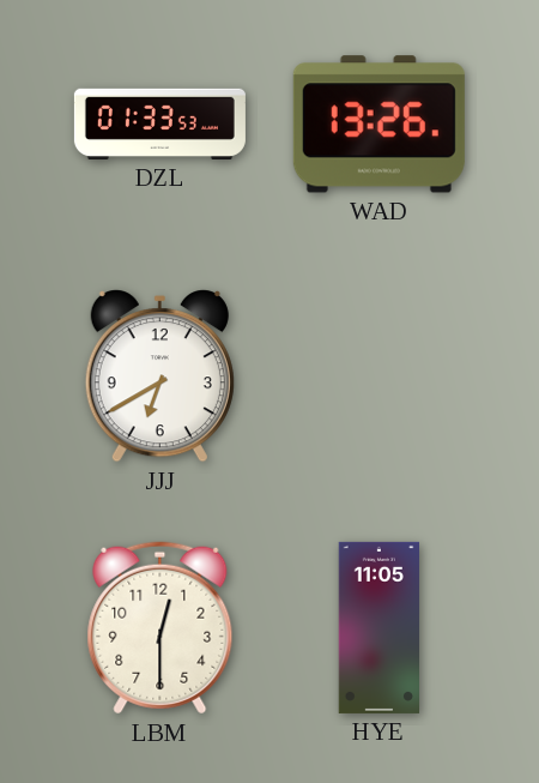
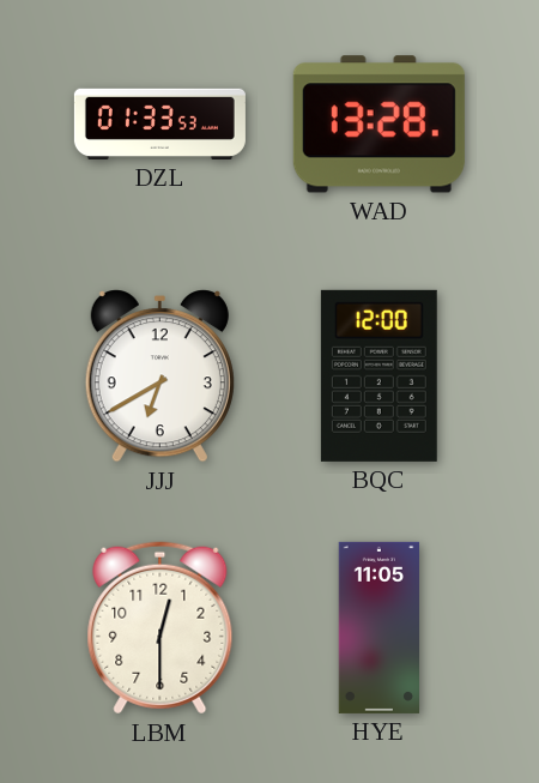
WAD: 13:26 -> 13:28 (378, 125)
BQC: none -> 12:00 (378, 375)
